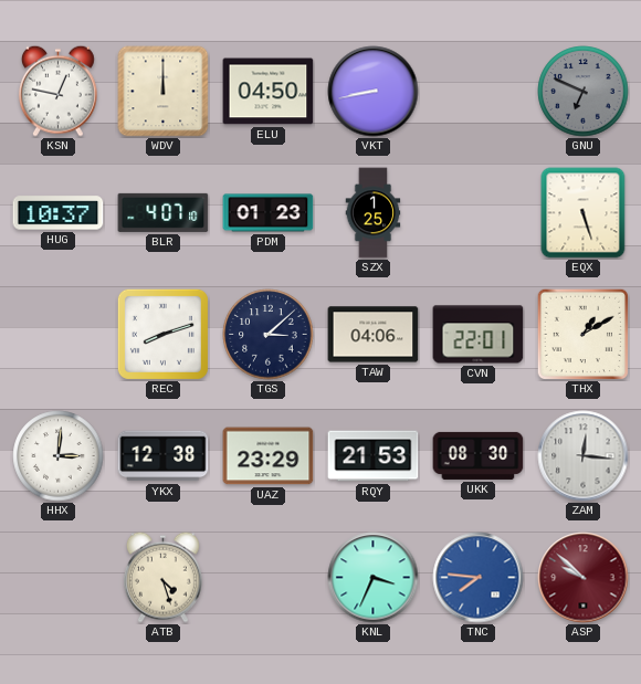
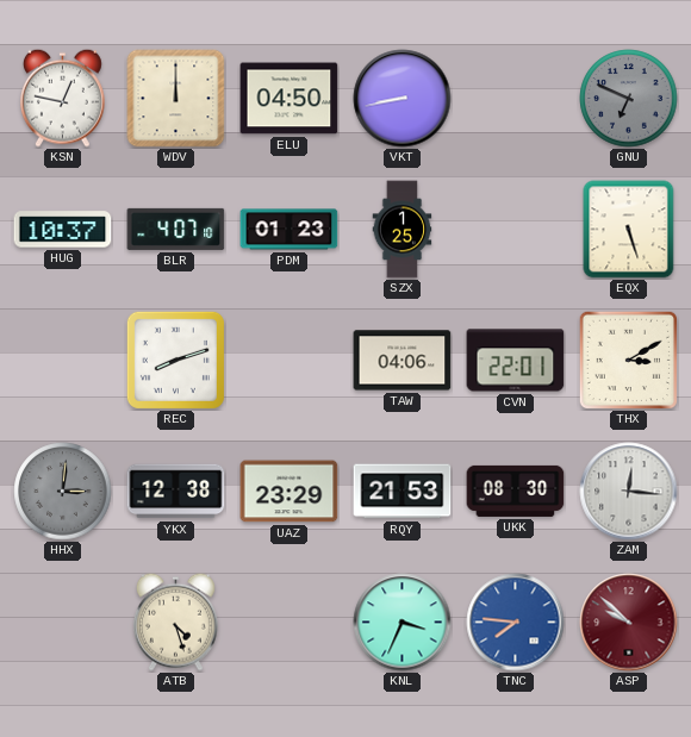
TGS: 3:08 -> none (269, 335)
THX: 1:10 -> 3:10 (628, 360)
HHX dial: white -> grey (63, 492)
